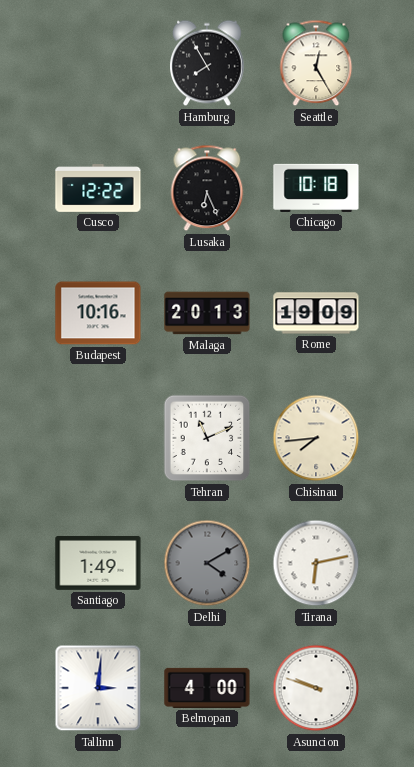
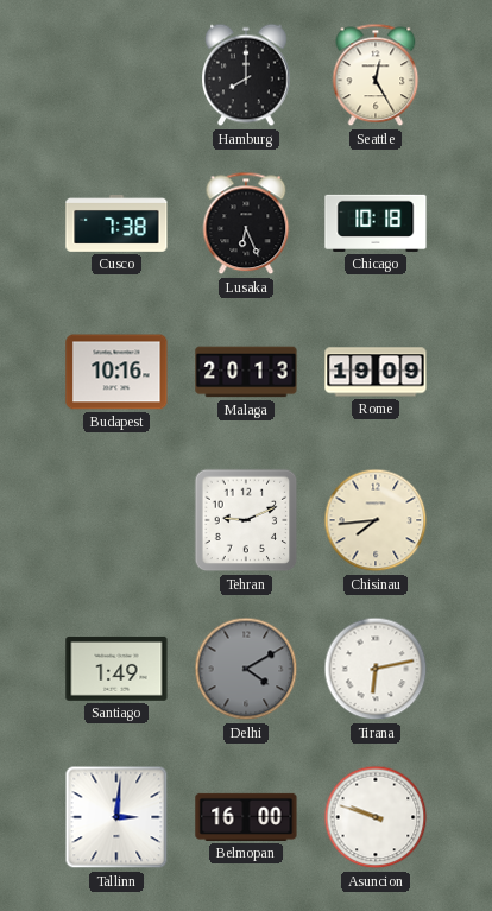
Hamburg: 7:55 -> 8:00 (246, 75)
Cusco: 12:22 -> 7:38 (116, 224)
Tehran: 11:11 -> 9:11 (246, 520)
Belmopan: 4:00 -> 16:00 (246, 817)
